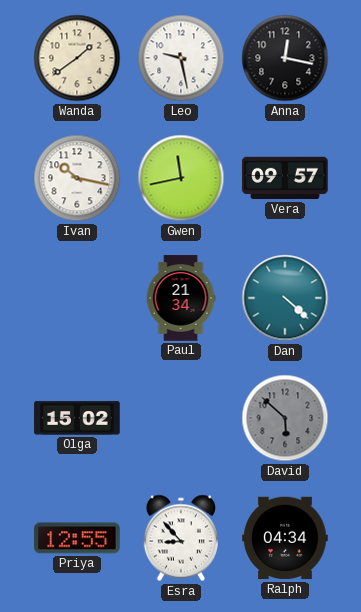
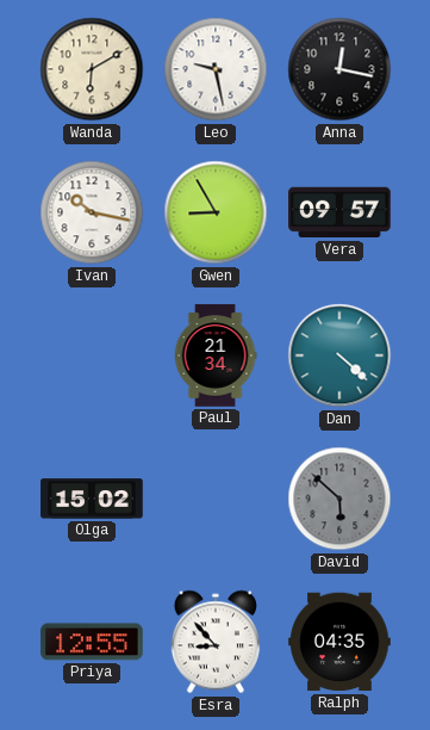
Wanda: 1:39 -> 6:10 (92, 69)
Gwen: 11:43 -> 8:55 (216, 212)
Ralph: 04:34 -> 04:35 (339, 642)
